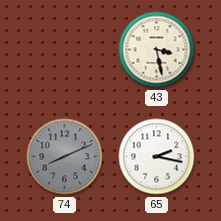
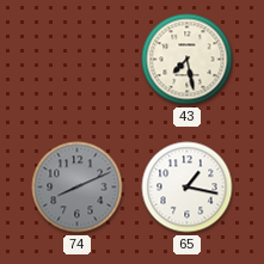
43: 3:28 -> 7:28 (188, 60)
65: 2:17 -> 1:17 (188, 188)
